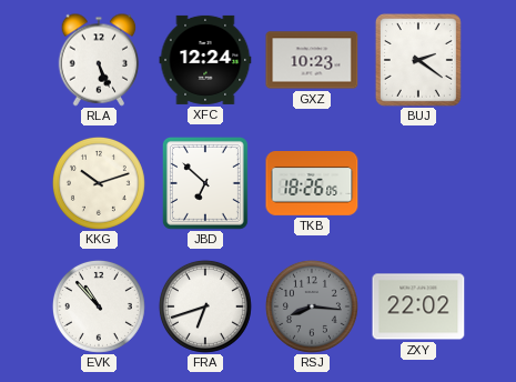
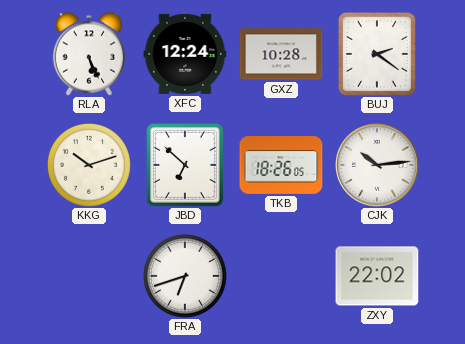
GXZ: 10:23 -> 10:28 (281, 54)
CJK: none -> 10:14 (377, 165)
EVK: 10:53 -> none (99, 306)
RSJ: 8:16 -> none (312, 306)
